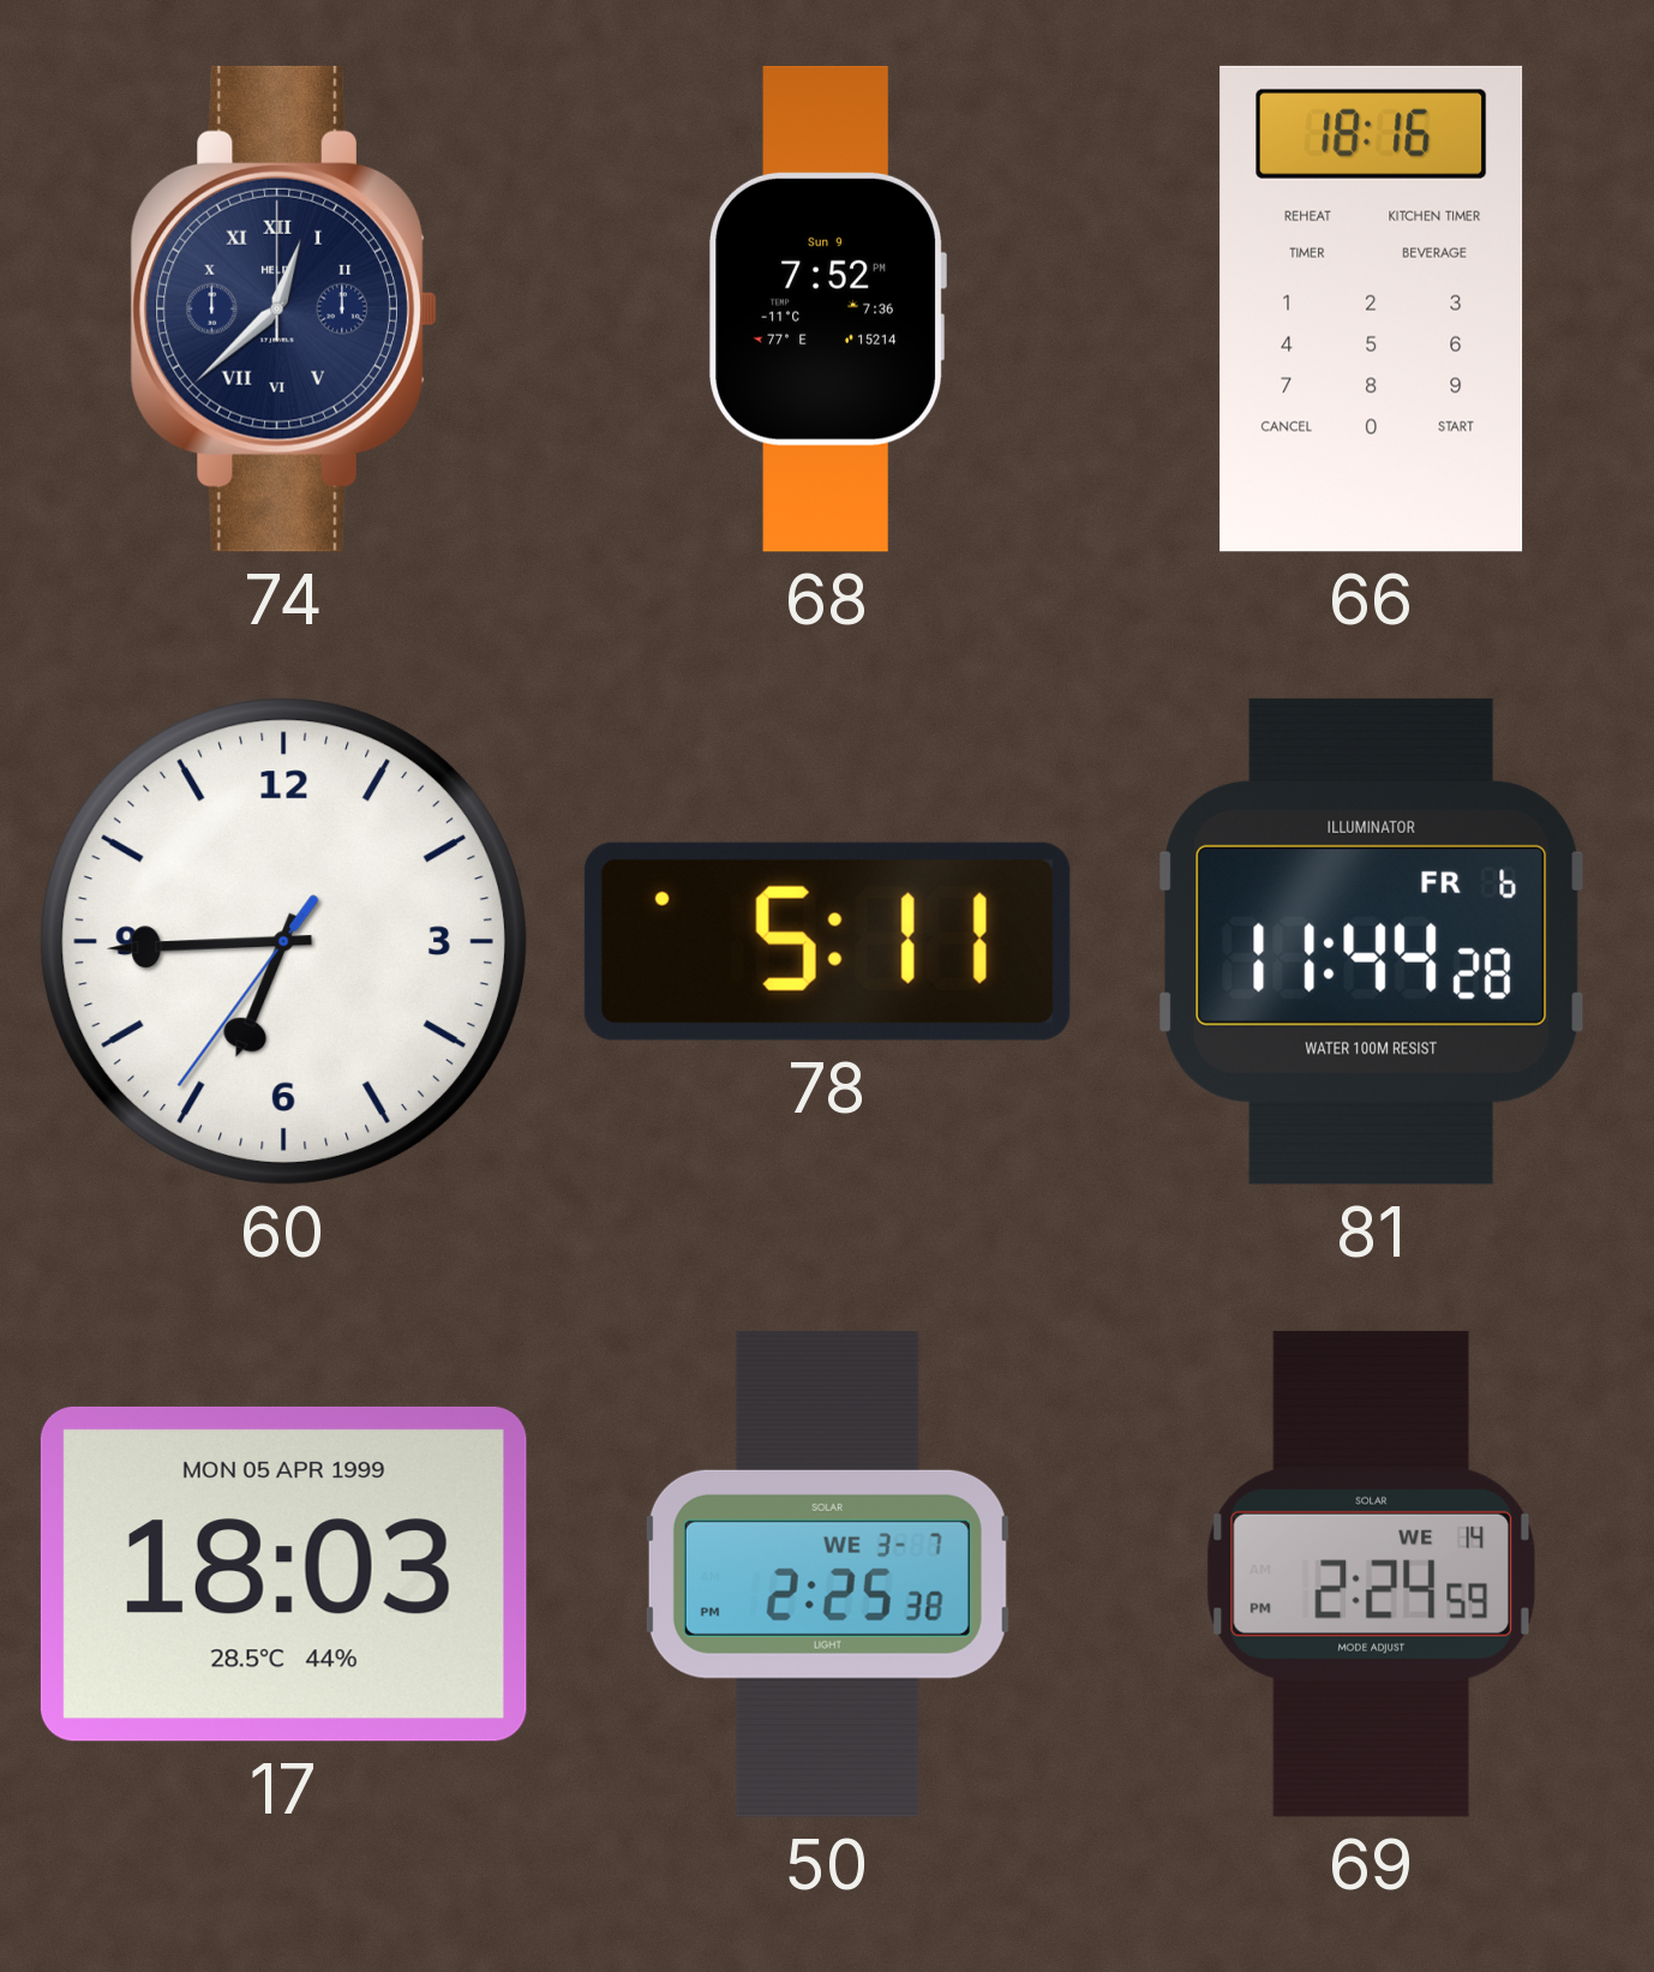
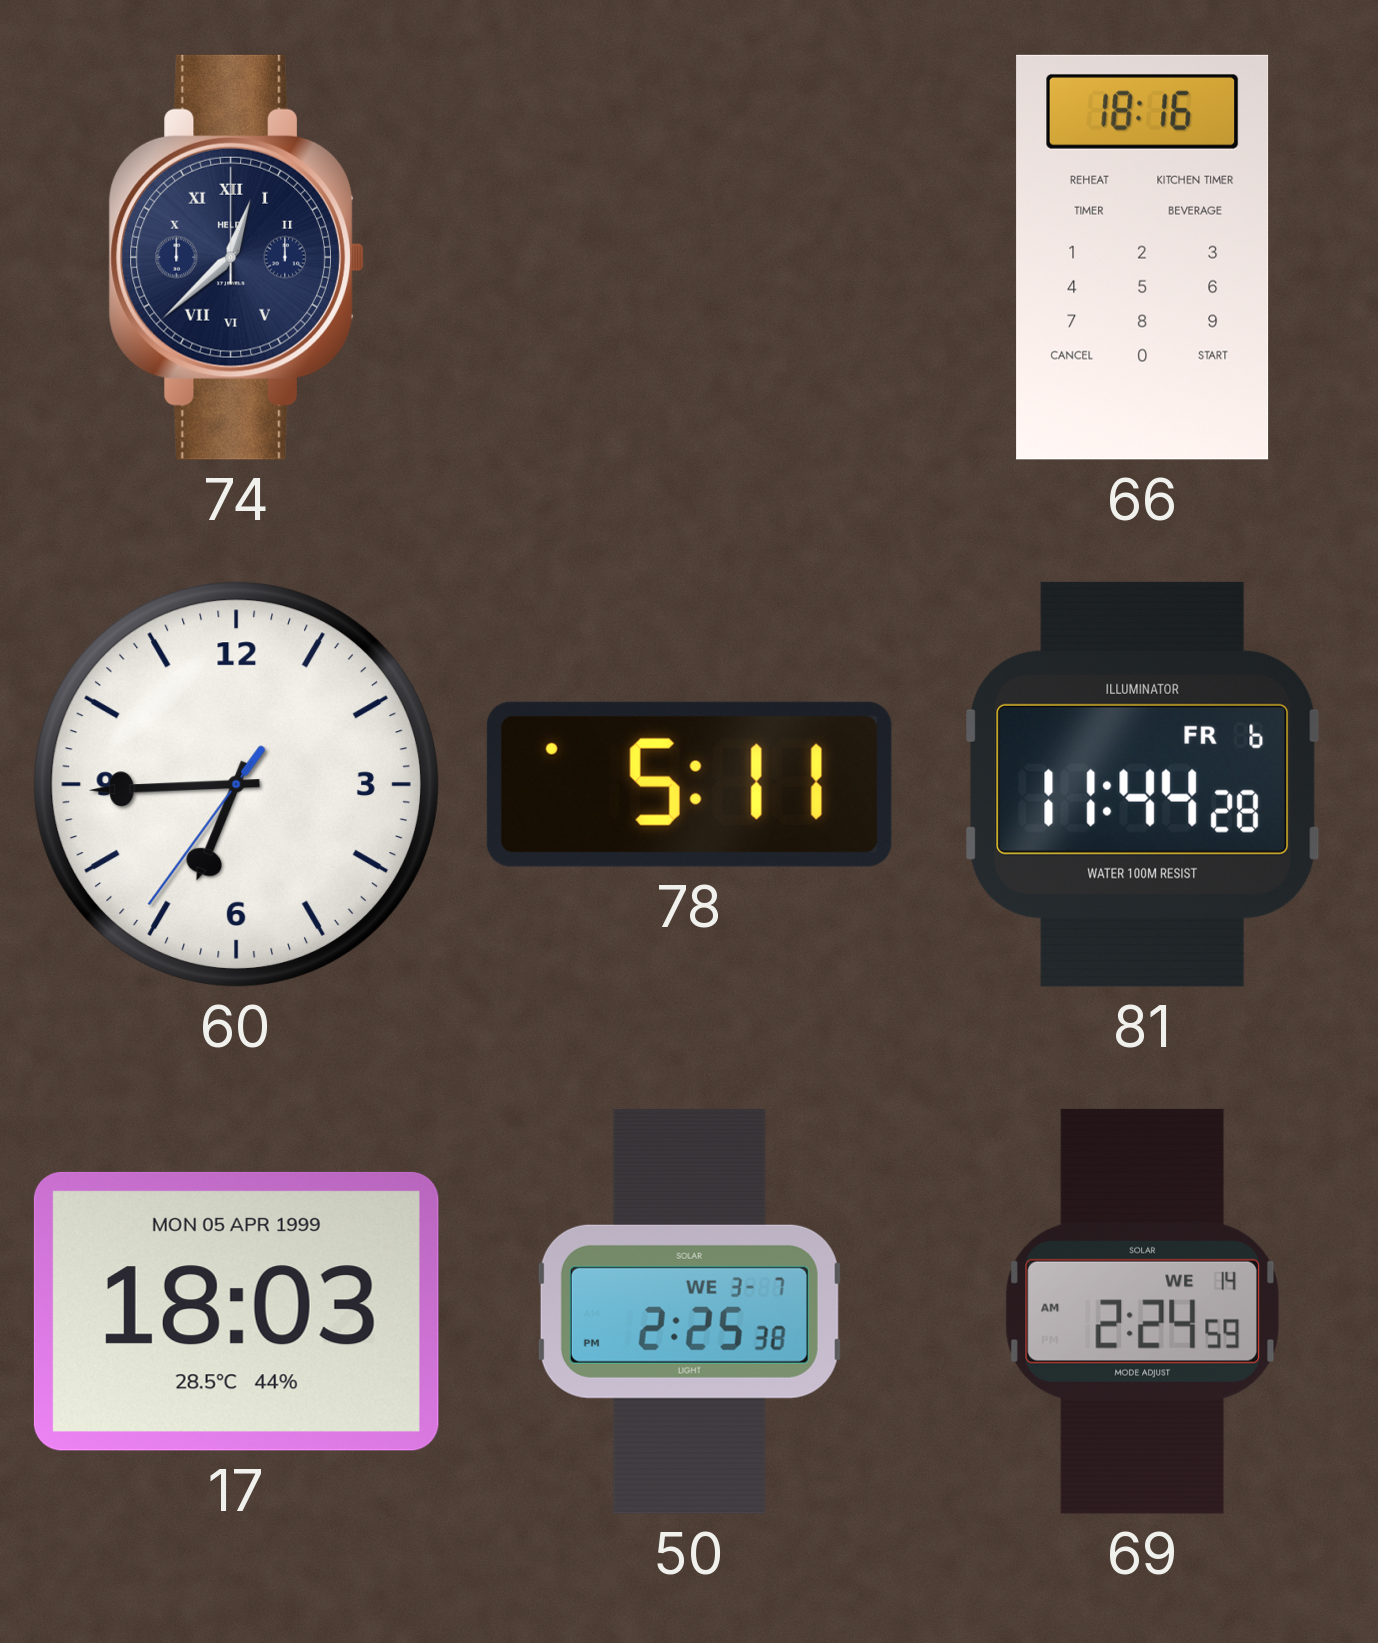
68: 7:52 -> none (827, 308)
69: 2:24:59 PM -> 2:24:59 AM (1142, 1311)
